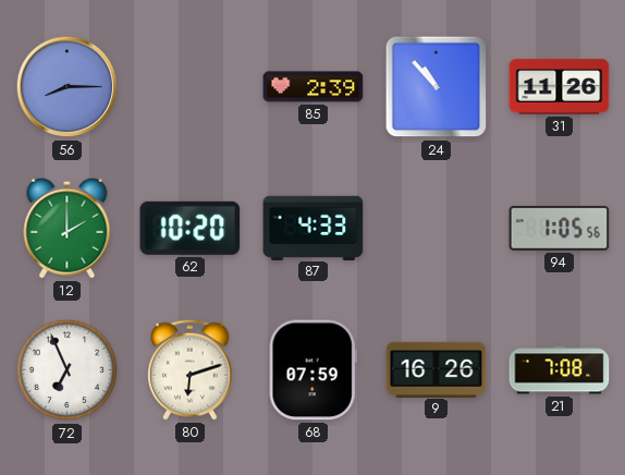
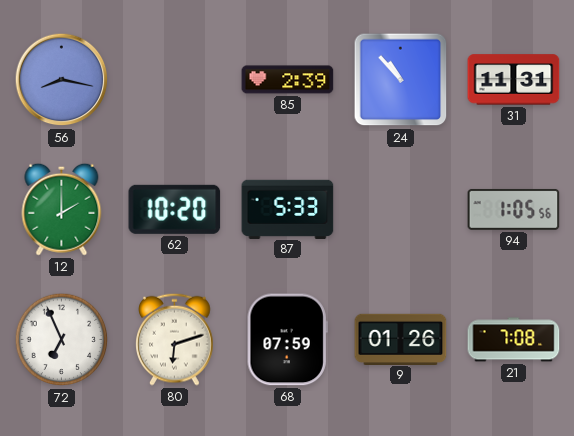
56: 8:15 -> 8:17 (62, 80)
31: 11:26 -> 11:31 (514, 80)
87: 4:33 -> 5:33 (288, 209)
9: 16:26 -> 01:26 (401, 339)
